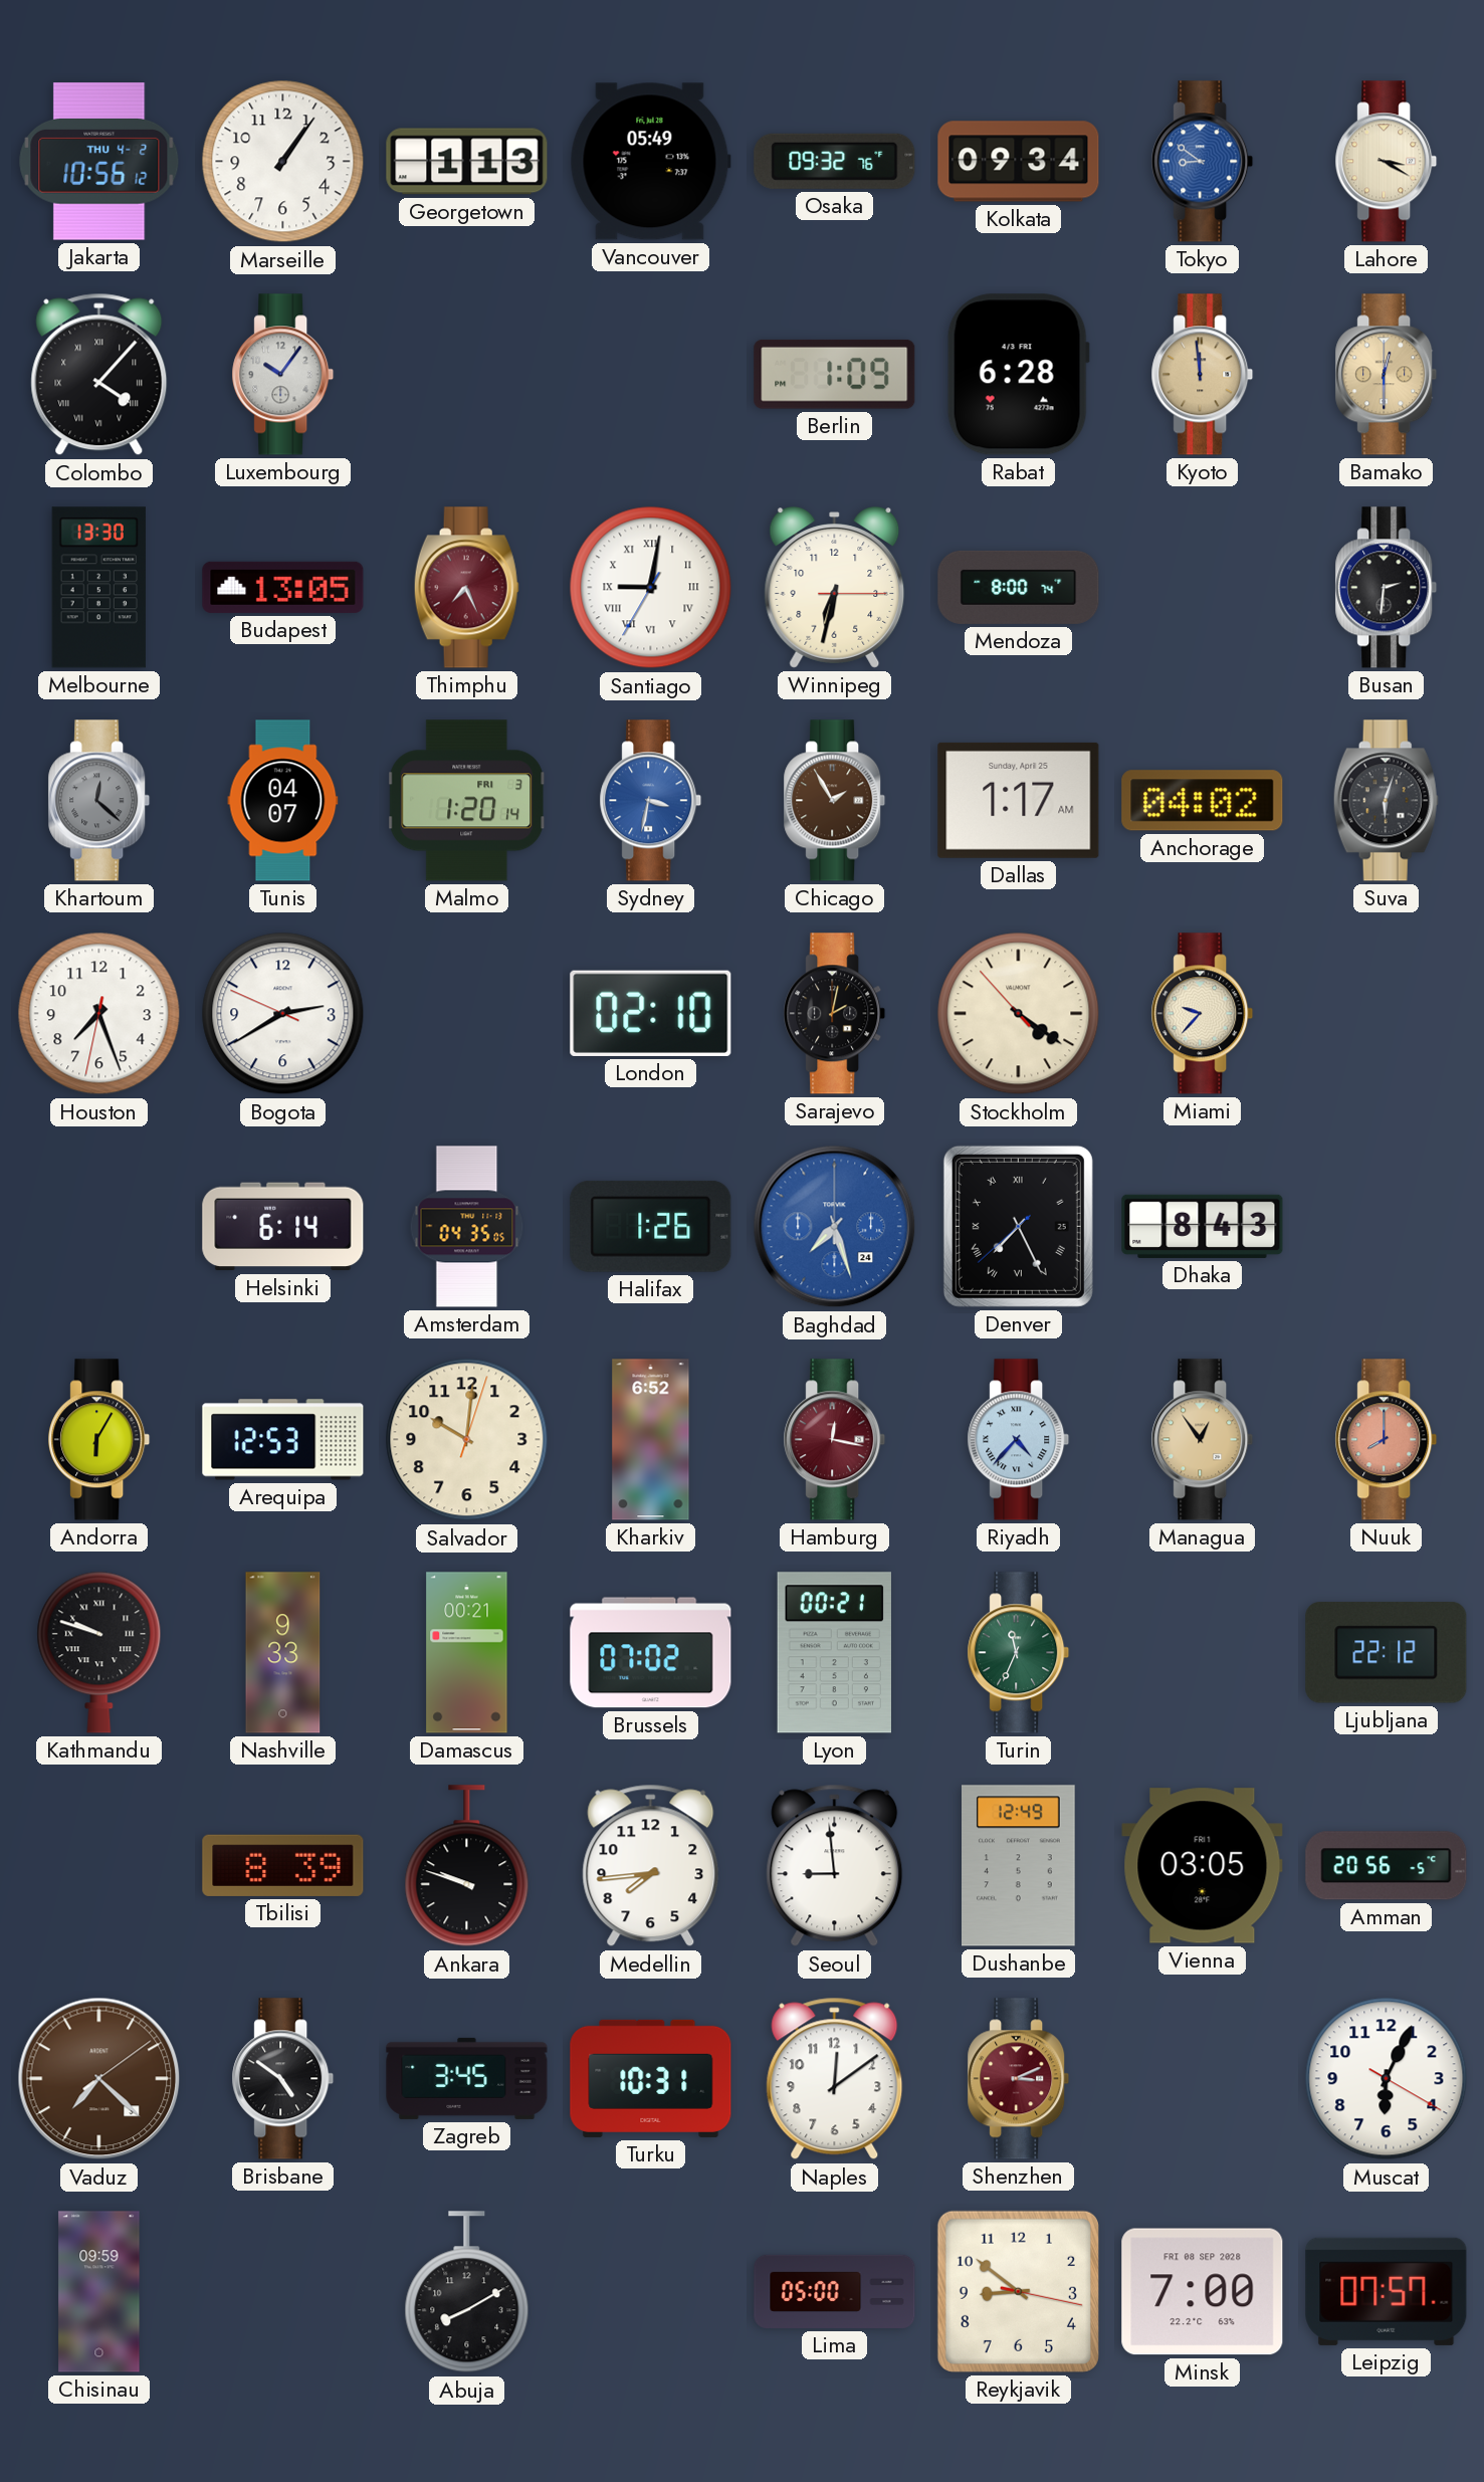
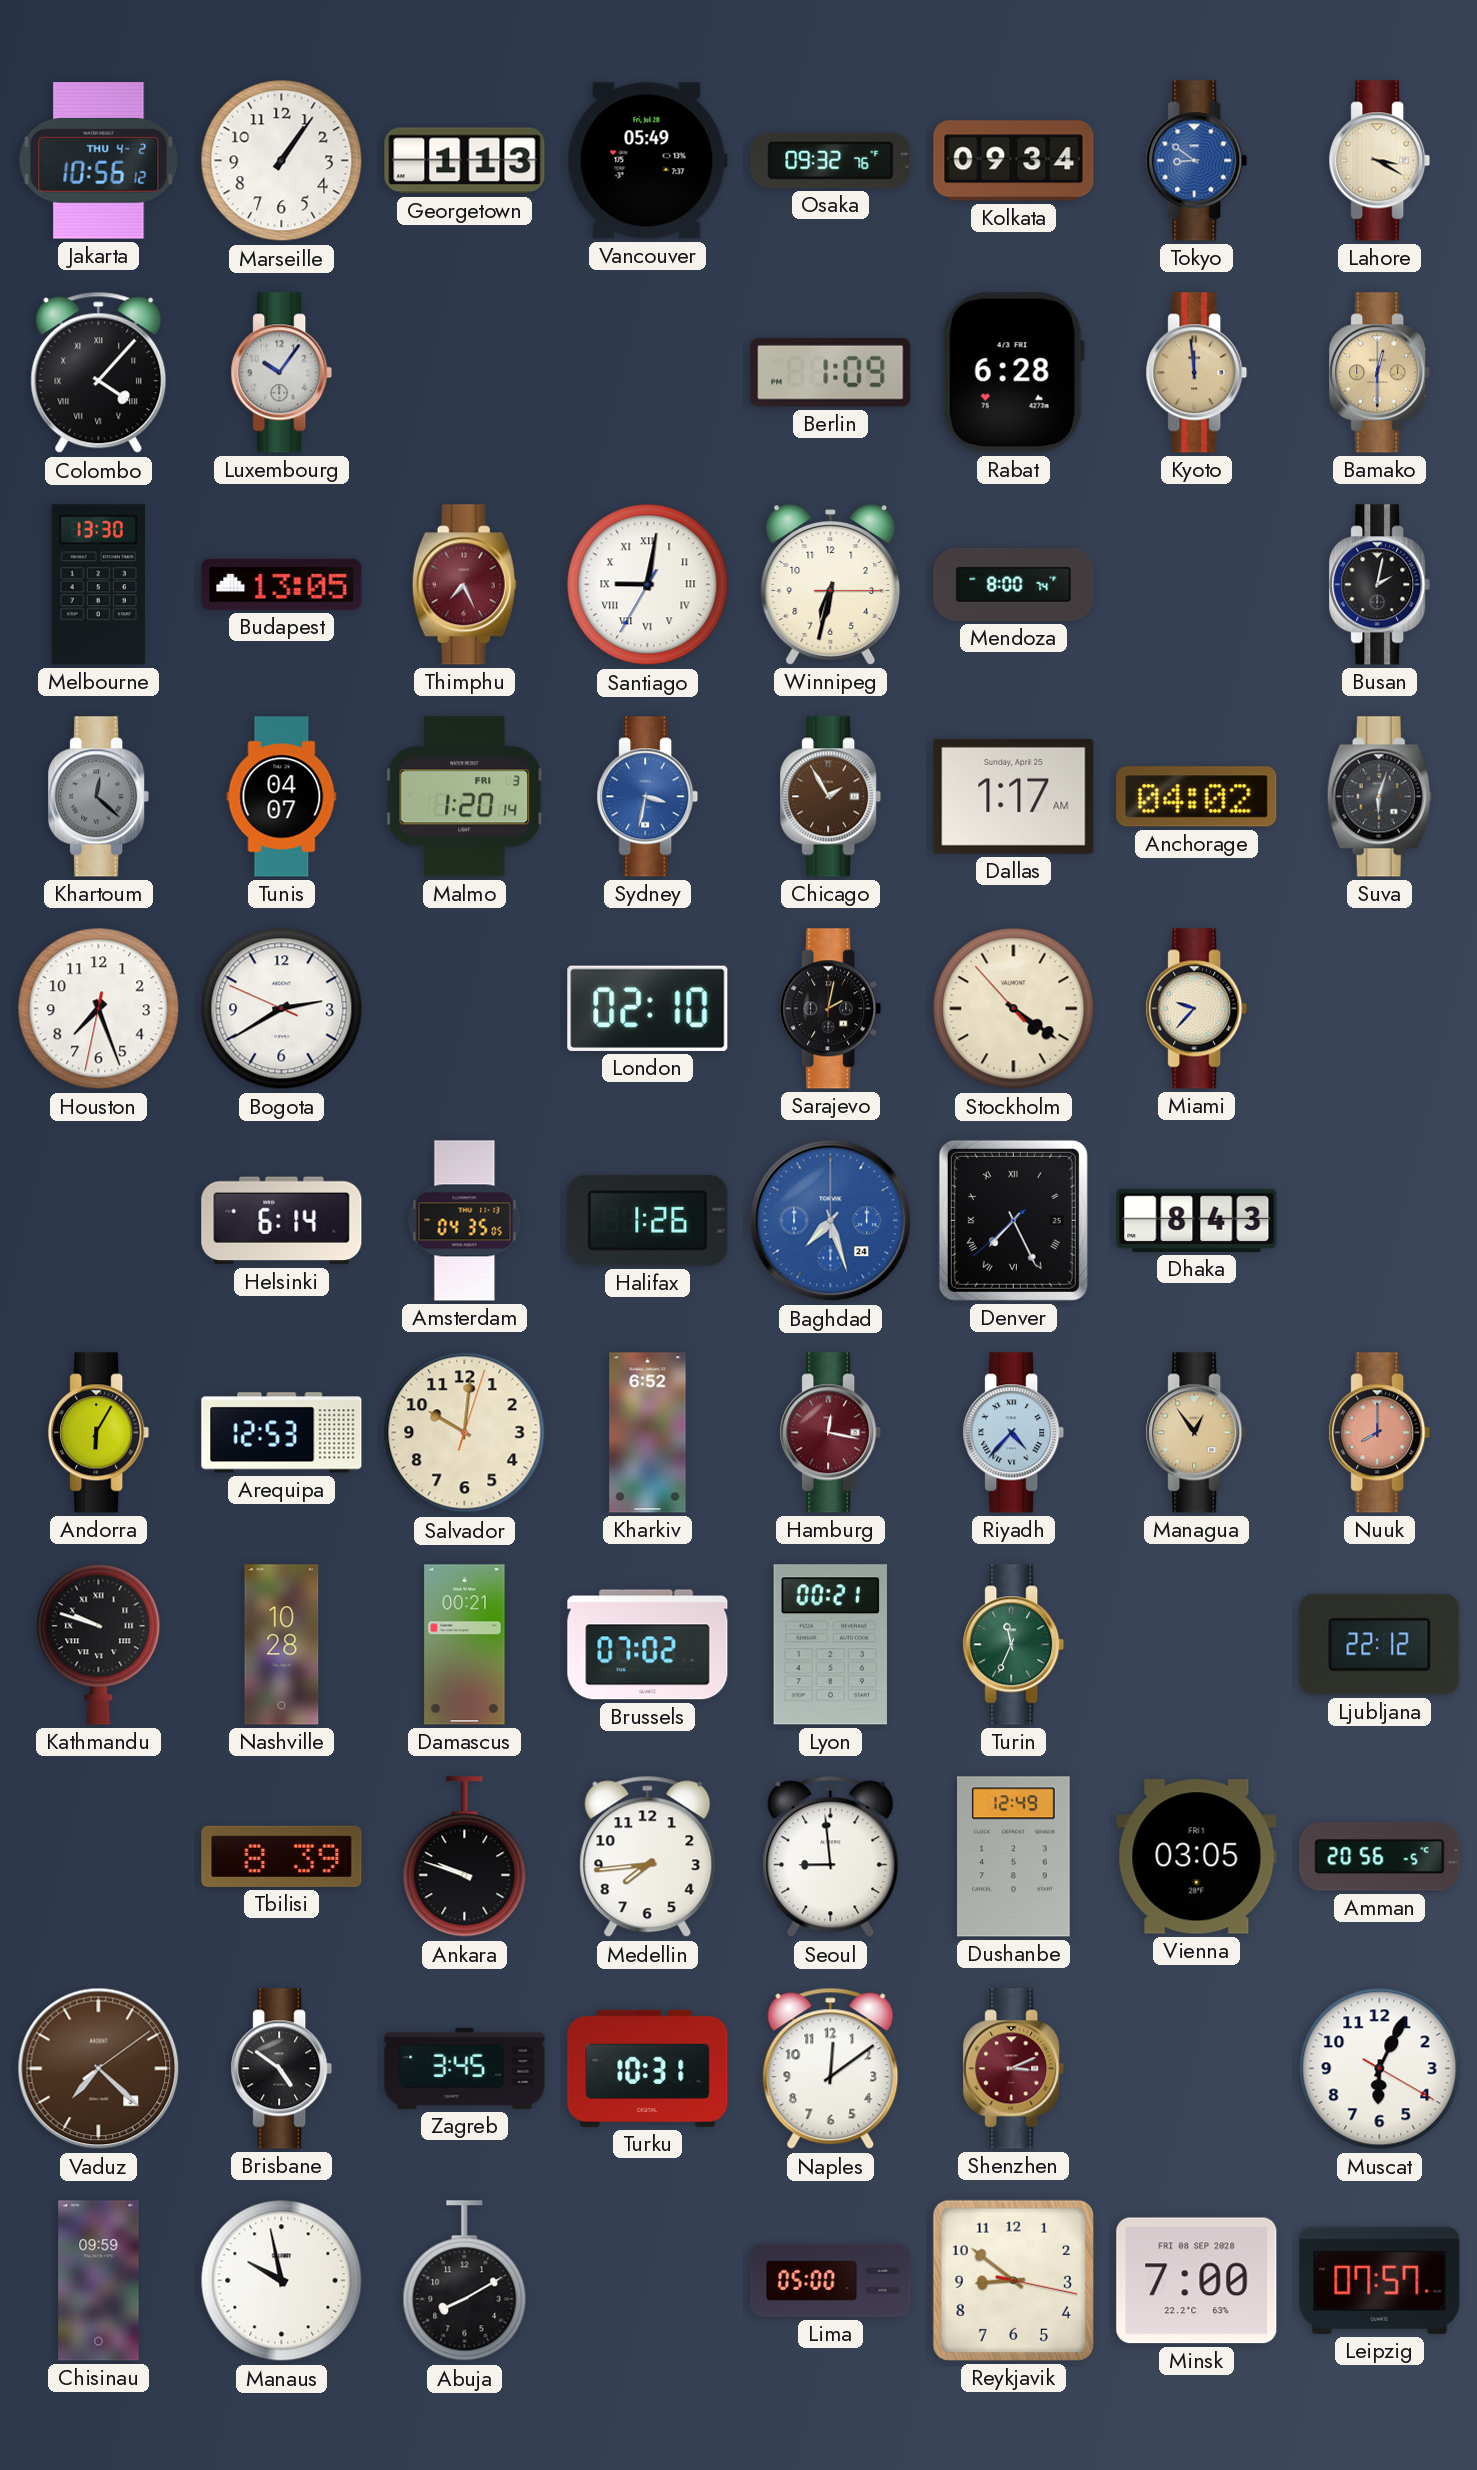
Busan: 2:31 -> 2:02 (1380, 585)
Nashville: 9:33 -> 10:28 (282, 1645)
Manaus: none -> 9:58 (282, 2281)
